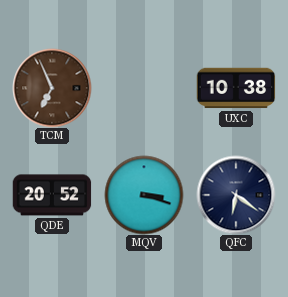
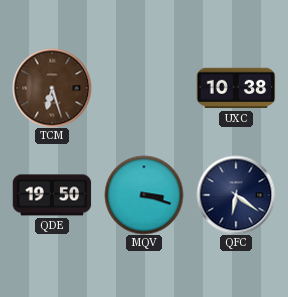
TCM: 6:56 -> 6:27 (52, 88)
QDE: 20:52 -> 19:50 (52, 195)
